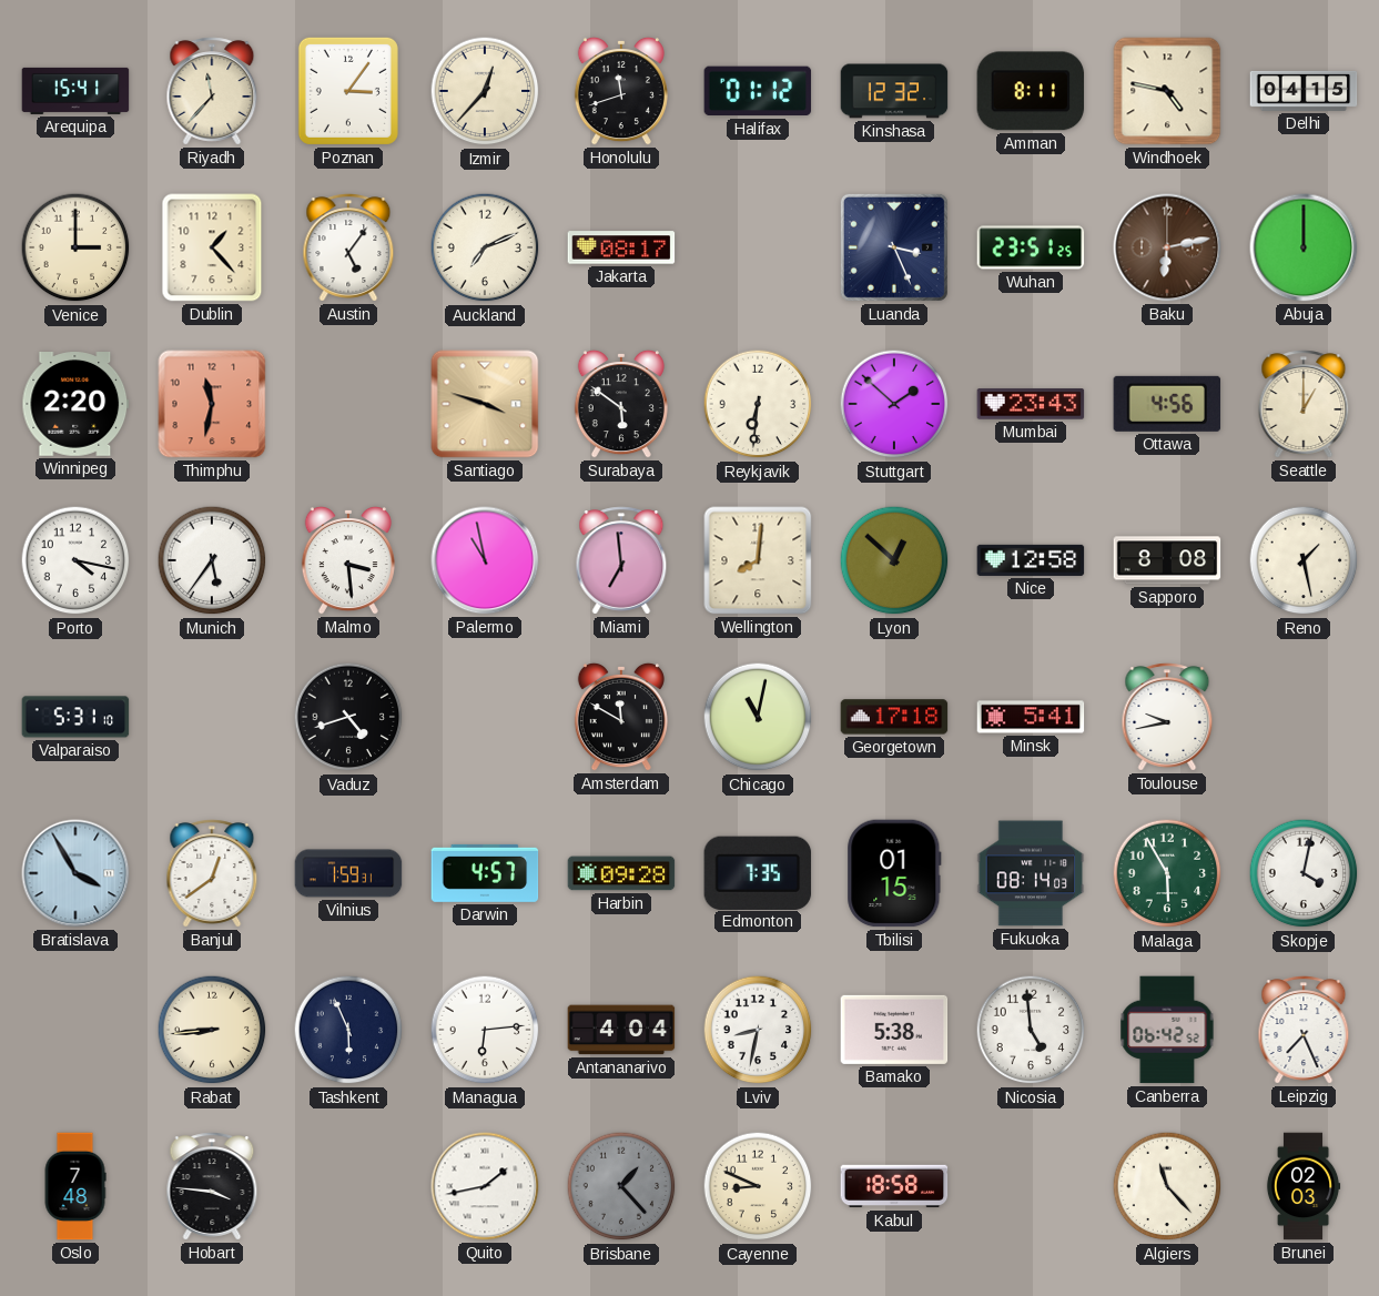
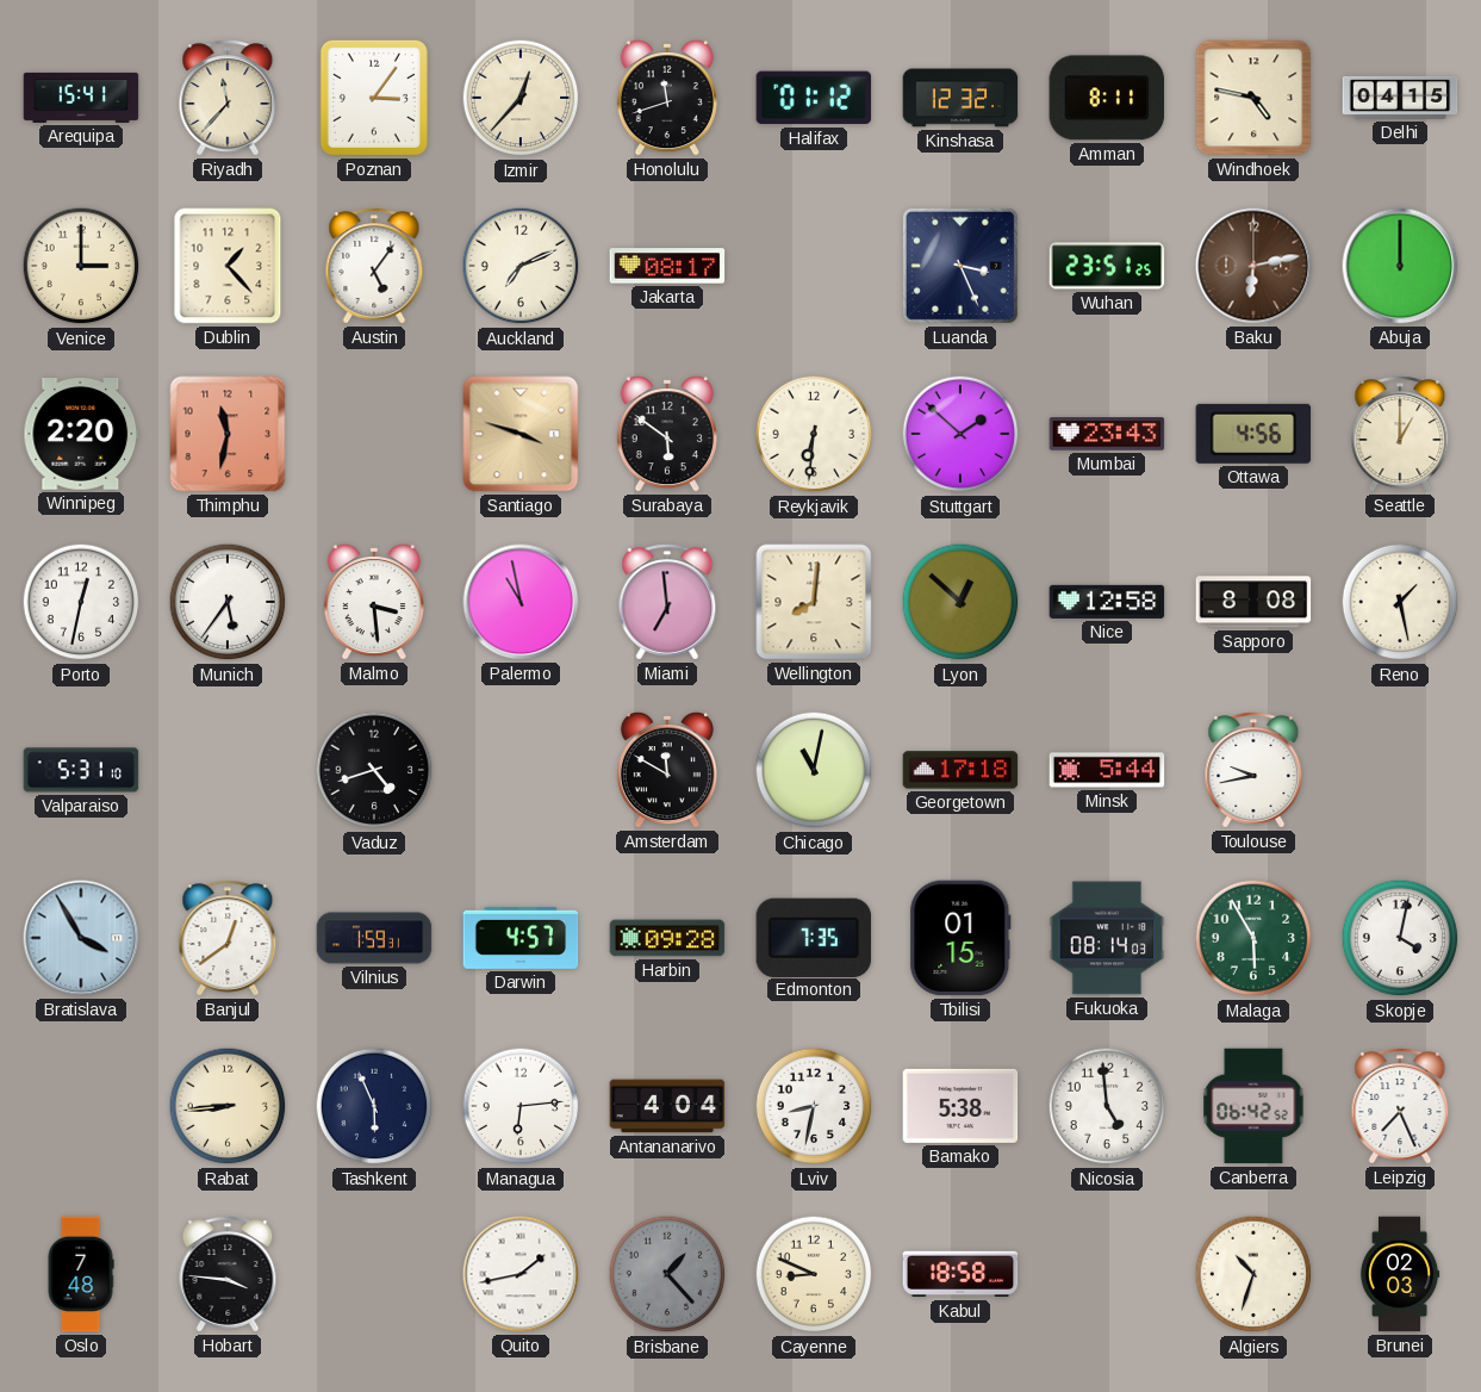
Porto: 4:17 -> 12:32 (81, 602)
Minsk: 5:41 -> 5:44 (1107, 770)
Algiers: 11:23 -> 10:33 (1253, 1274)
